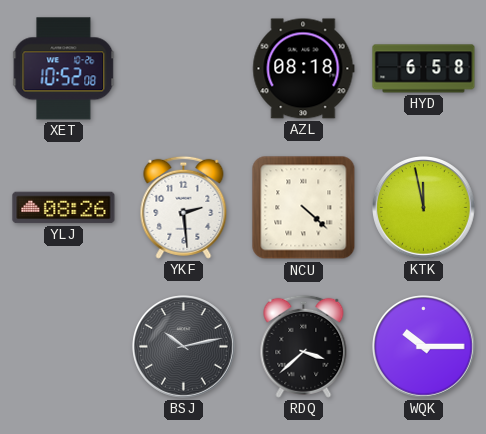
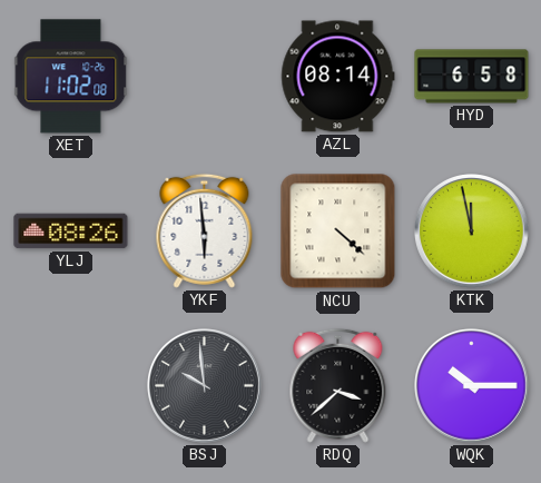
XET: 10:52 -> 11:02 (71, 77)
AZL: 08:18 -> 08:14 (338, 77)
YKF: 2:29 -> 5:59 (205, 230)
BSJ: 10:13 -> 9:59 (205, 386)
